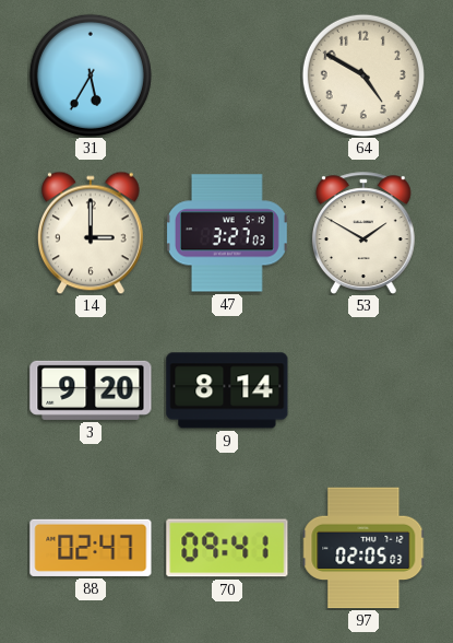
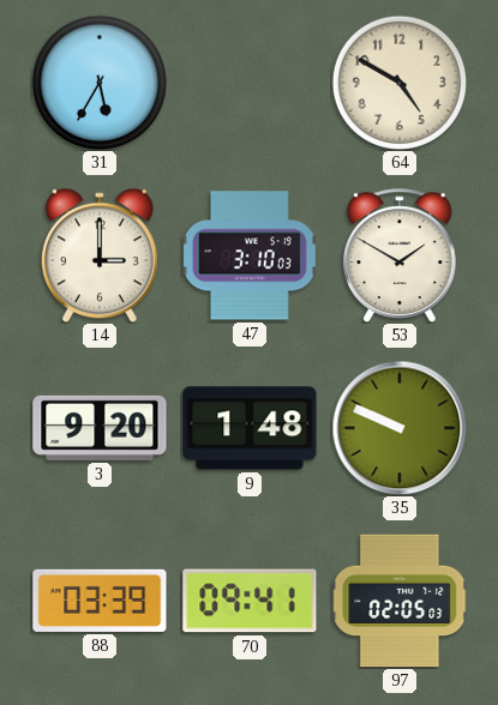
47: 3:27 -> 3:10 (250, 255)
9: 8:14 -> 1:48 (250, 428)
35: none -> 9:49 (400, 428)
88: 02:47 -> 03:39 (100, 601)
